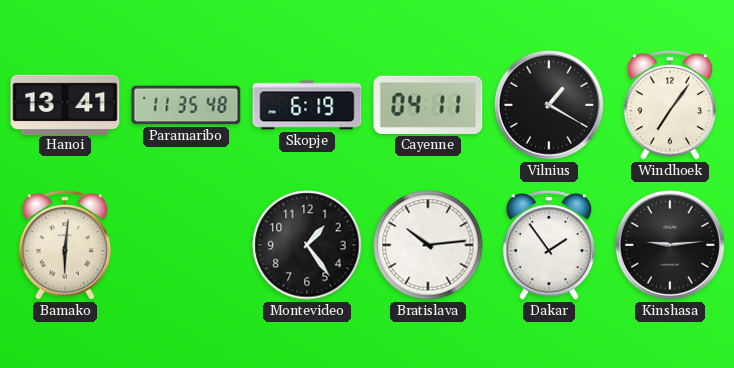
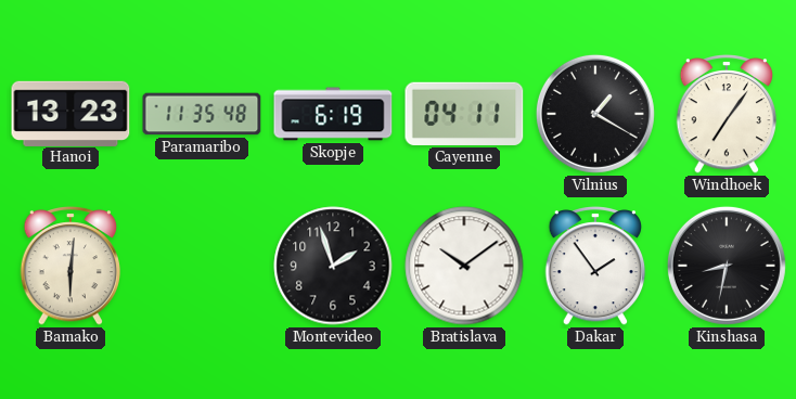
Hanoi: 13:41 -> 13:23 (70, 113)
Montevideo: 1:24 -> 1:57 (333, 266)
Bratislava: 10:14 -> 10:09 (464, 266)
Kinshasa: 9:14 -> 8:32 (727, 266)
